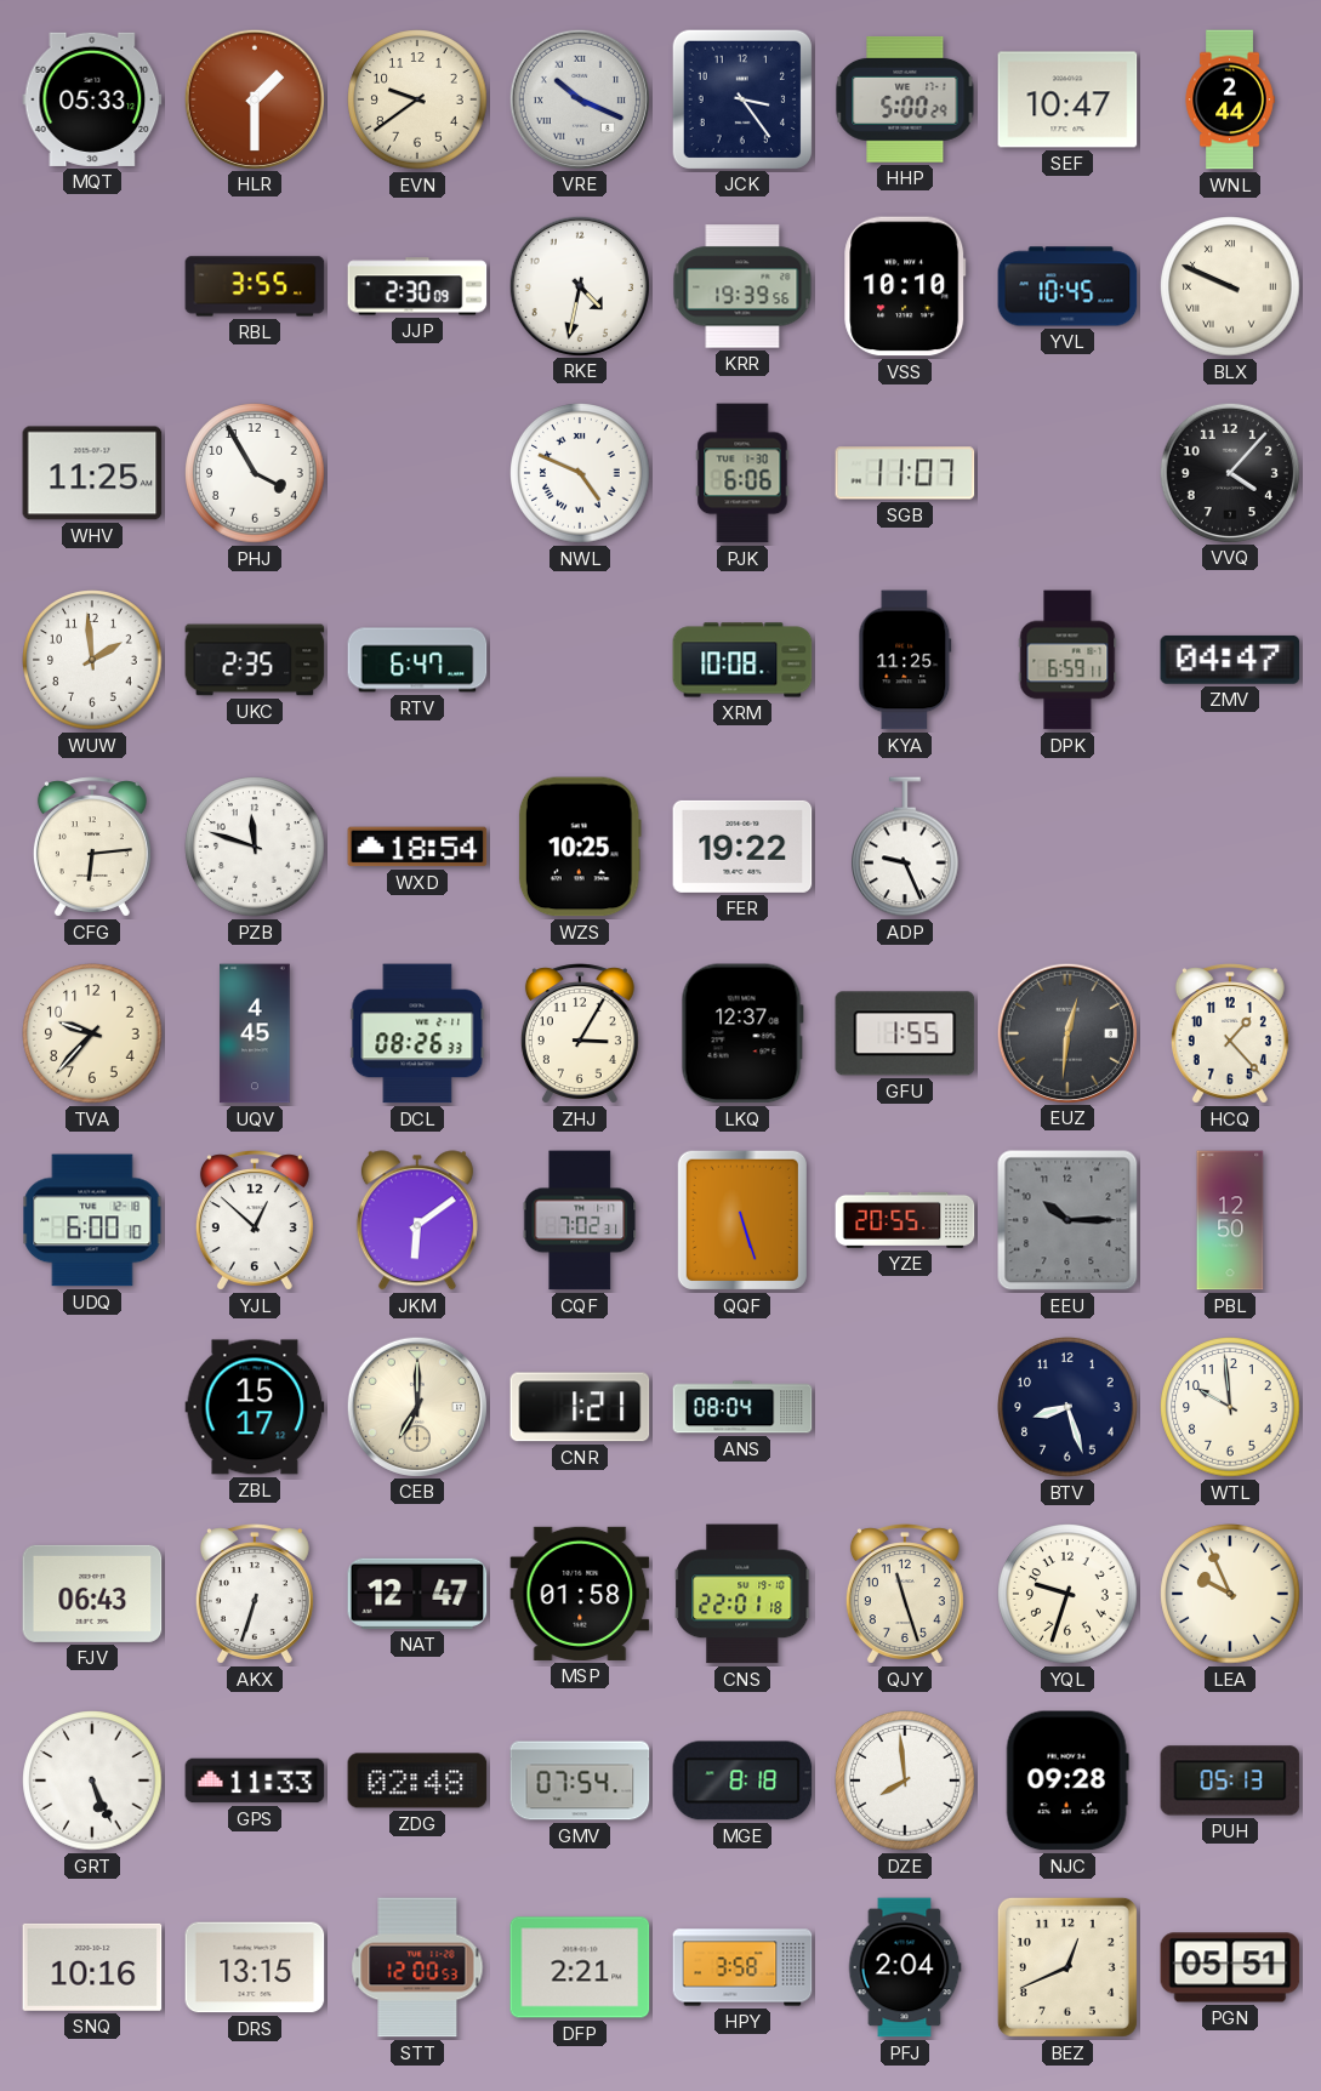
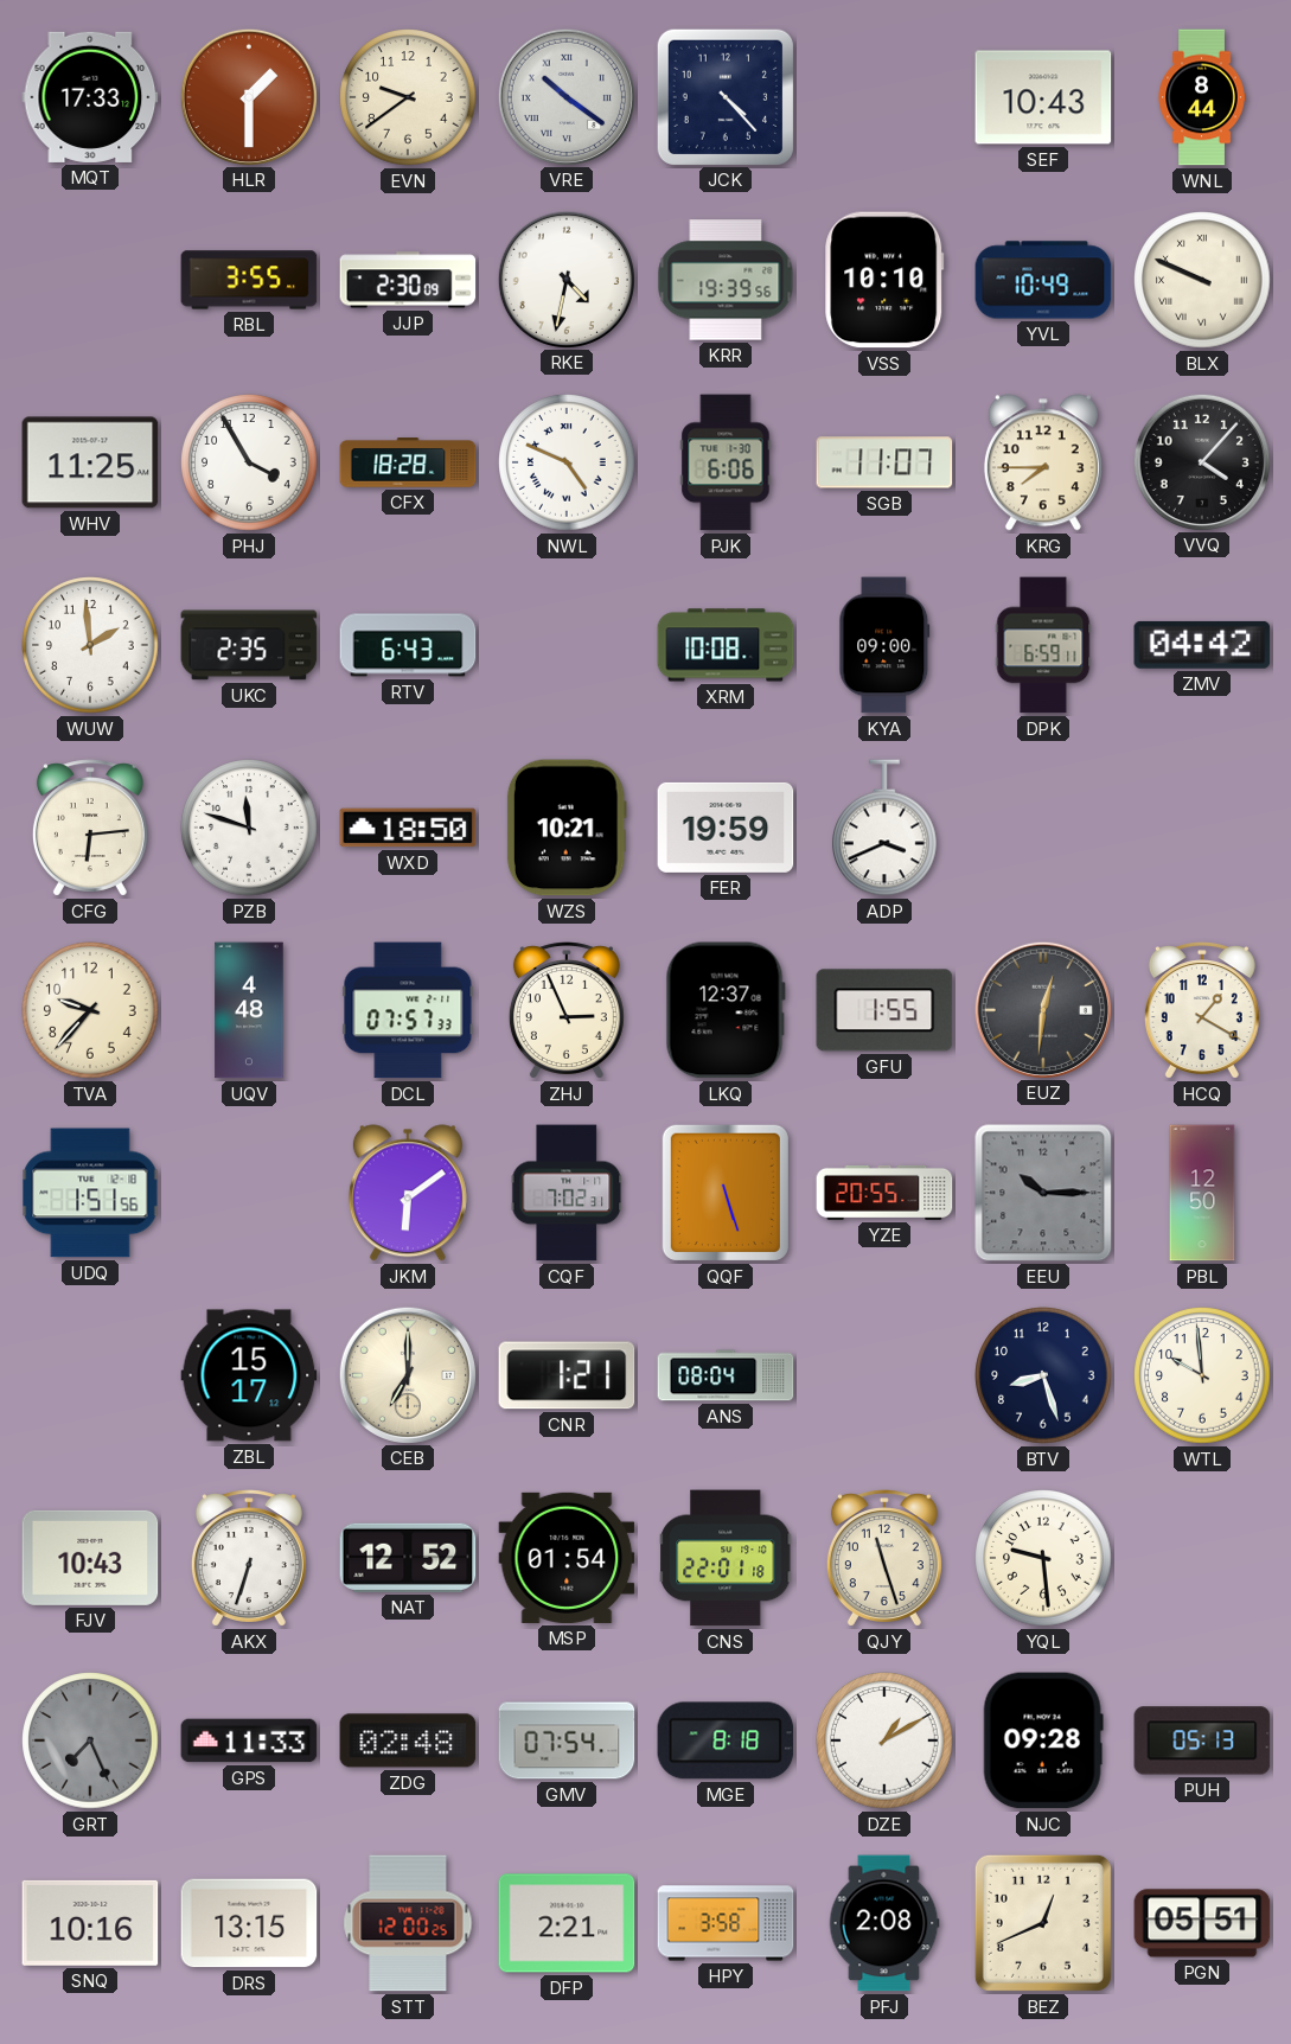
MQT: 05:33 -> 17:33 (90, 97)
VRE: 10:19 -> 10:21 (565, 96)
JCK: 3:24 -> 4:23 (724, 96)
HHP: 5:00 -> none (905, 99)
SEF: 10:47 -> 10:43 (1043, 97)
WNL: 2:44 -> 8:44 (1202, 97)
YVL: 10:45 -> 10:49 (1043, 280)
CFX: none -> 18:28 (408, 462)
KRG: none -> 7:45 (1043, 462)
RTV: 6:47 -> 6:43 (408, 645)
KYA: 11:25 -> 09:00 (884, 645)
ZMV: 04:47 -> 04:42 (1202, 645)
WXD: 18:54 -> 18:50 (408, 828)
WZS: 10:25 -> 10:21 (567, 828)
FER: 19:22 -> 19:59 (726, 828)
ADP: 9:26 -> 3:41 (886, 828)
UQV: 4:45 -> 4:48 (249, 1010)
DCL: 08:26 -> 07:57 (408, 1010)
ZHJ: 3:05 -> 2:56 (567, 1010)
HCQ: 1:23 -> 1:20 (1202, 1010)
UDQ: 6:00 -> 1:51 (90, 1193)
YJL: 12:52 -> none (255, 1220)
FJV: 06:43 -> 10:43 (90, 1558)
NAT: 12:47 -> 12:52 (408, 1558)
MSP: 01:58 -> 01:54 (567, 1558)
YQL: 9:33 -> 9:29 (1043, 1558)
LEA: 9:56 -> none (1230, 1594)
GRT: 5:26 -> 7:26 (90, 1740)
GRT dial: white -> grey (90, 1740)
DZE: 7:59 -> 1:10 (884, 1740)
STT: 12:00:53 -> 12:00:25 (408, 1923)
PFJ: 2:04 -> 2:08 (884, 1923)
